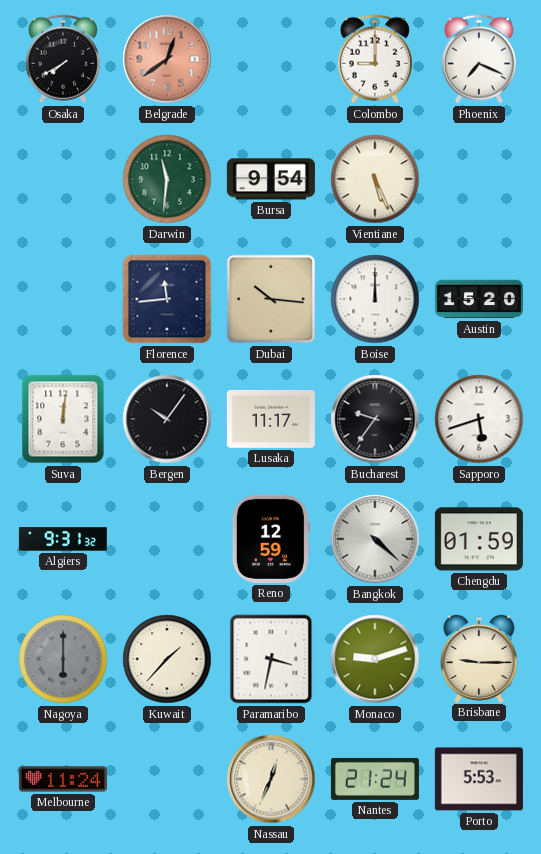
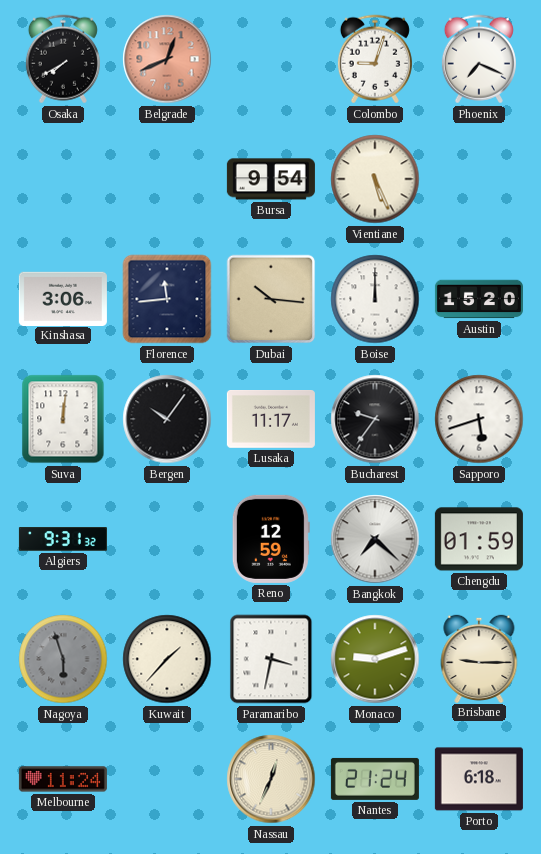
Belgrade: 12:39 -> 12:41 (167, 59)
Colombo: 9:00 -> 9:03 (375, 59)
Darwin: 11:31 -> none (167, 179)
Kinshasa: none -> 3:06 (63, 298)
Bangkok: 4:22 -> 7:22 (375, 539)
Nagoya: 6:00 -> 5:57 (63, 659)
Porto: 5:53 -> 6:18 (479, 779)
